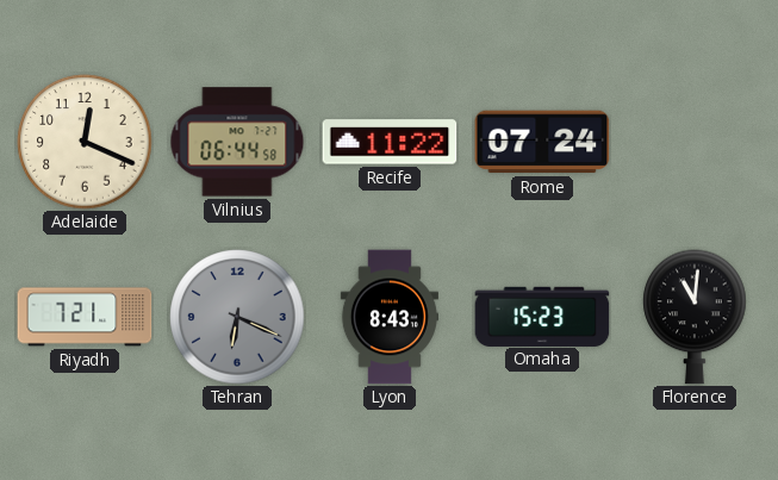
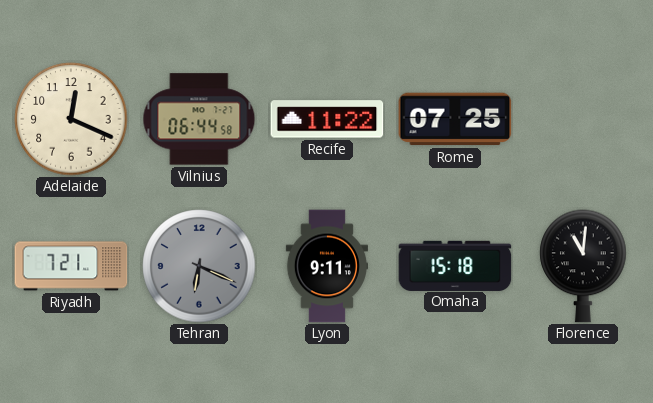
Rome: 07:24 -> 07:25 (455, 119)
Lyon: 8:43 -> 9:11 (327, 266)
Omaha: 15:23 -> 15:18 (455, 265)
